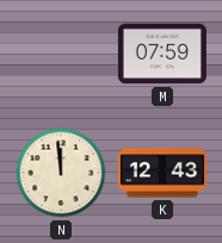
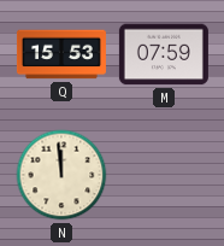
Q: none -> 15:53 (61, 54)
K: 12:43 -> none (162, 173)
